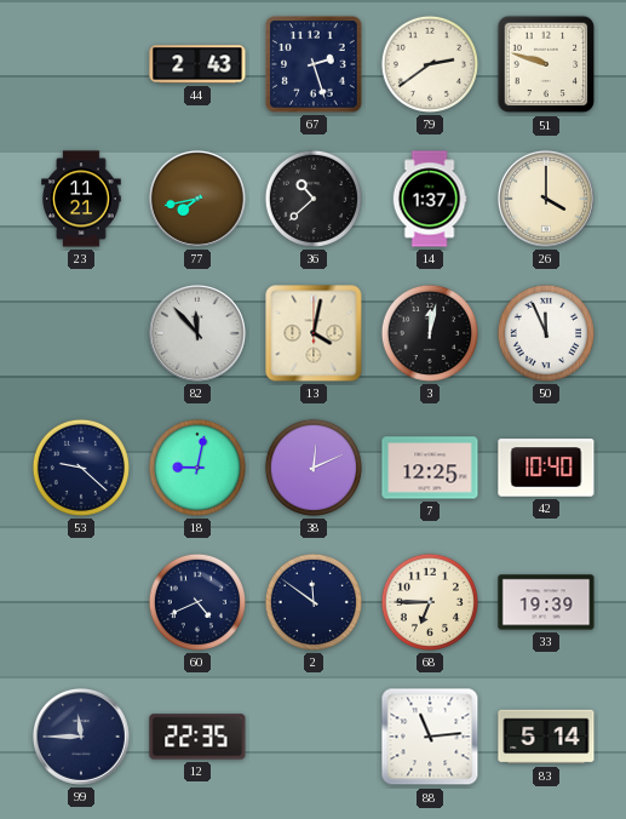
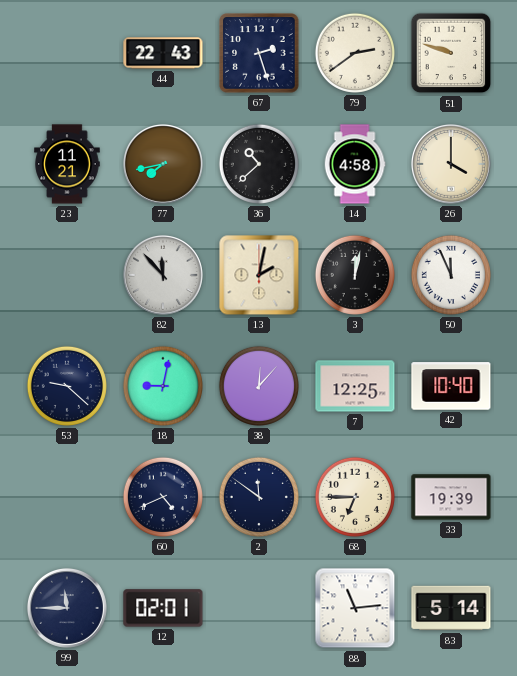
44: 2:43 -> 22:43 (163, 53)
14: 1:37 -> 4:58 (355, 164)
13: 4:02 -> 2:02 (259, 275)
38: 12:11 -> 12:07 (259, 386)
12: 22:35 -> 02:01 (163, 608)
